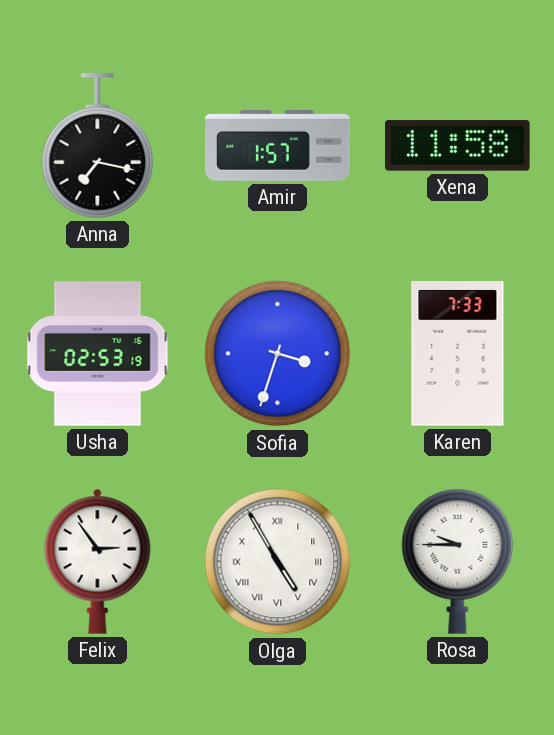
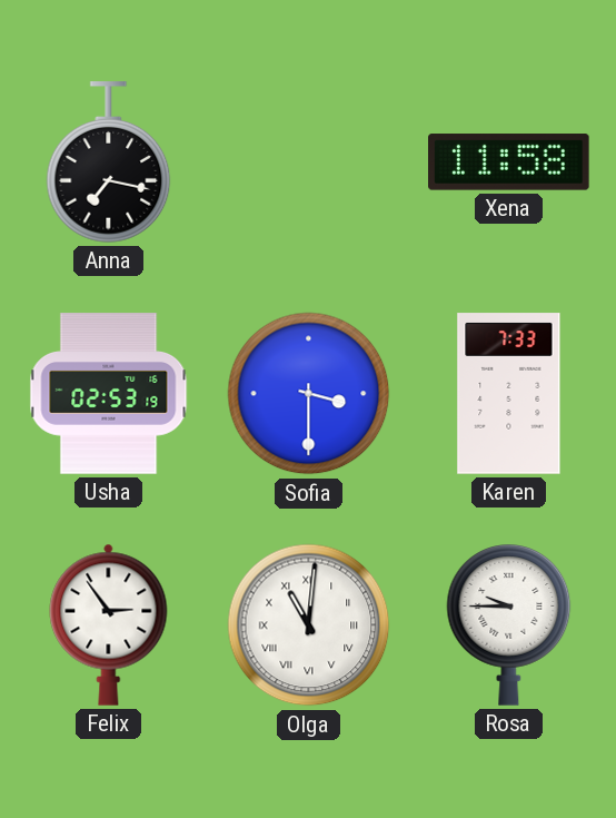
Amir: 1:57 -> none (278, 145)
Sofia: 3:33 -> 3:30 (309, 394)
Olga: 4:55 -> 11:01 (309, 625)
